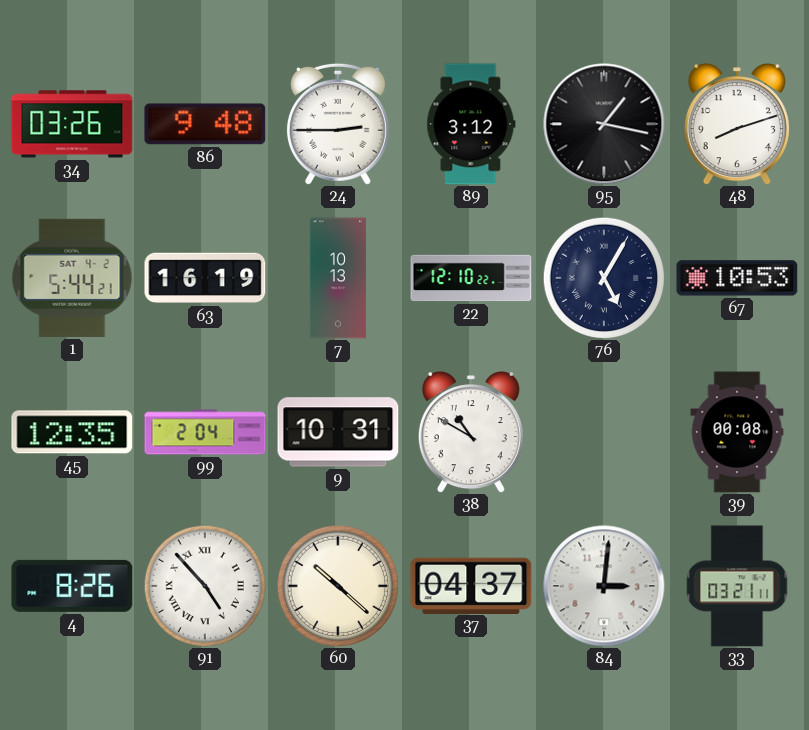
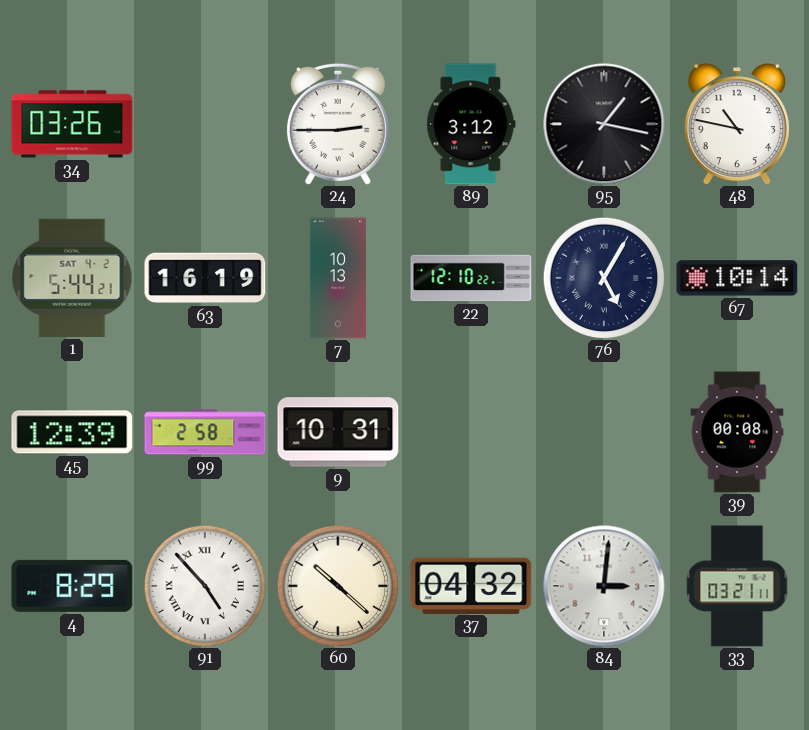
86: 9:48 -> none (205, 124)
48: 8:12 -> 10:47 (737, 125)
67: 10:53 -> 10:14 (737, 278)
45: 12:35 -> 12:39 (72, 432)
99: 2:04 -> 2:58 (205, 432)
38: 10:50 -> none (471, 433)
4: 8:26 -> 8:29 (72, 586)
37: 04:37 -> 04:32 (471, 585)
